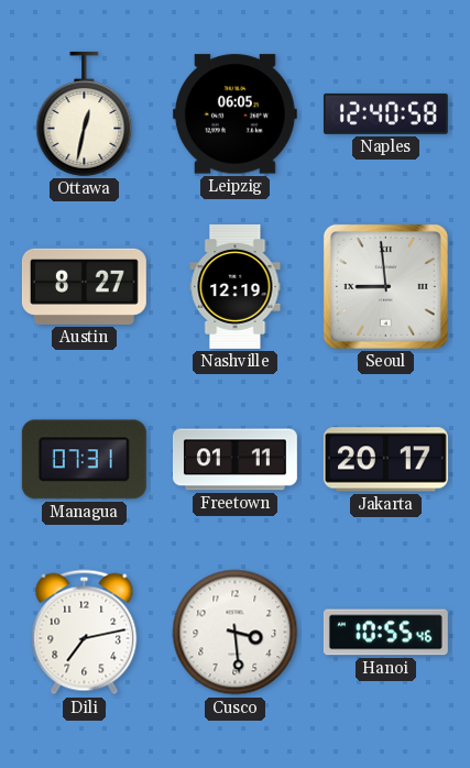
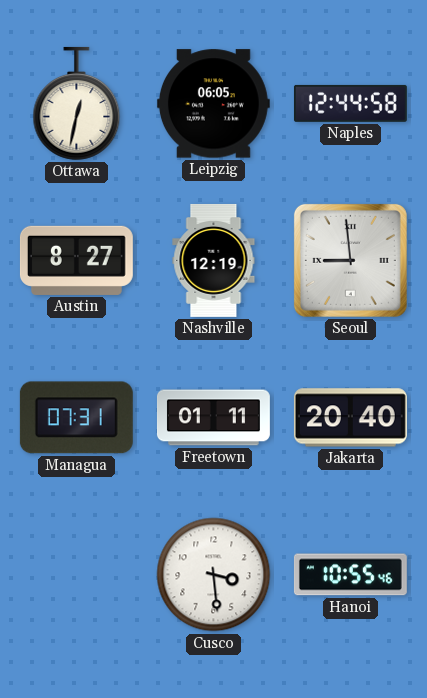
Naples: 12:40 -> 12:44 (350, 103)
Jakarta: 20:17 -> 20:40 (350, 418)
Dili: 7:13 -> none (85, 633)
